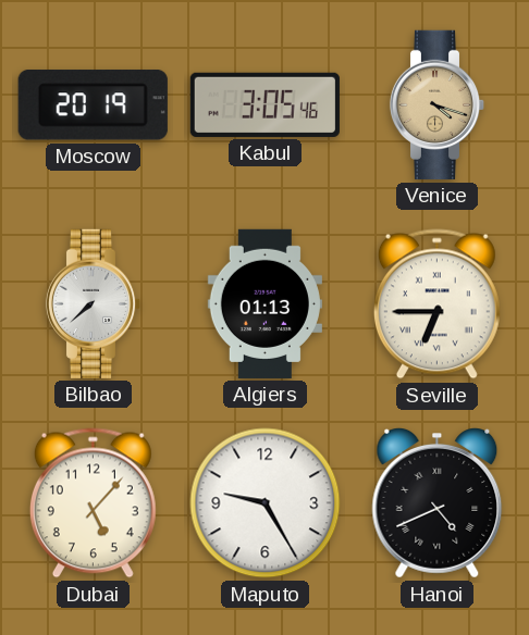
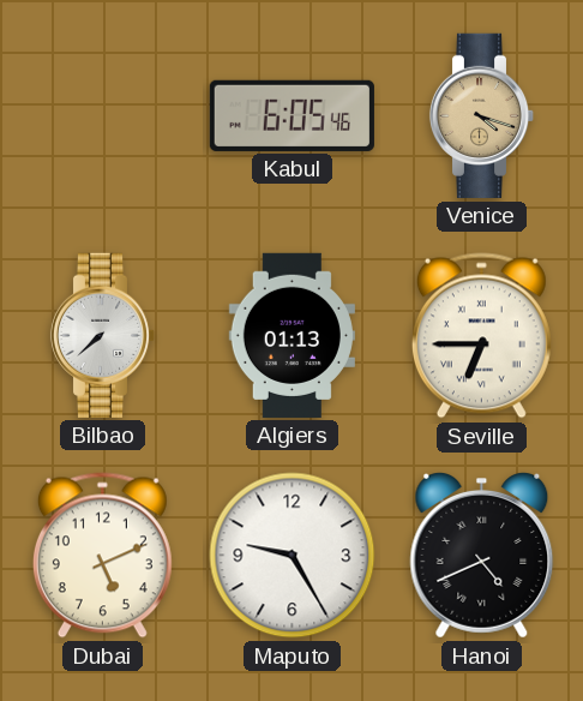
Moscow: 20:19 -> none (93, 105)
Kabul: 3:05 -> 6:05 (291, 115)
Dubai: 5:07 -> 5:11 (102, 556)
